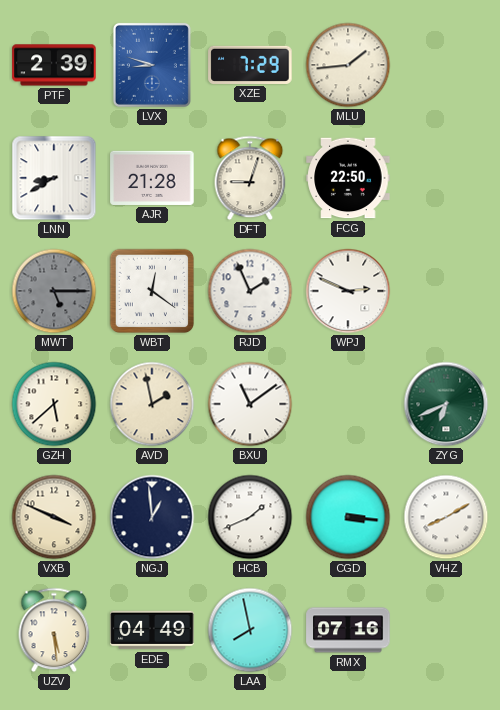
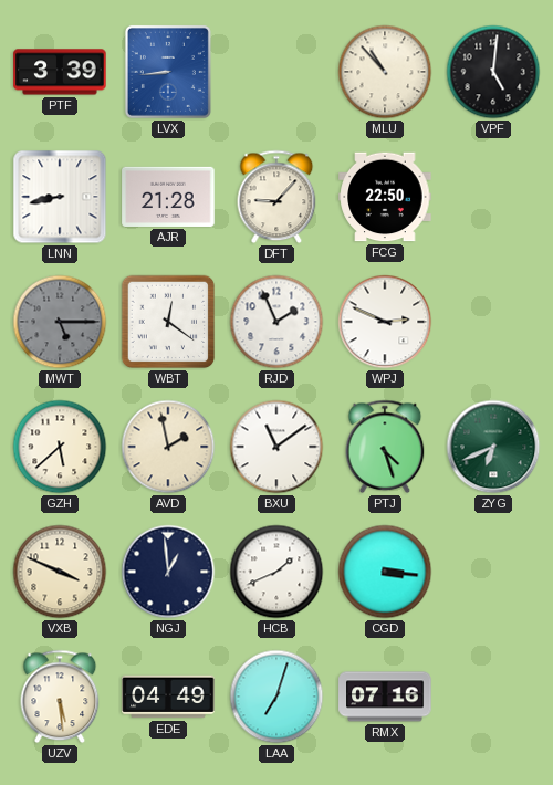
PTF: 2:39 -> 3:39 (60, 72)
LVX: 8:48 -> 8:44 (168, 72)
XZE: 7:29 -> none (250, 65)
MLU: 1:44 -> 10:53 (385, 72)
VPF: none -> 5:01 (493, 72)
LNN: 8:40 -> 8:43 (60, 197)
DFT: 9:03 -> 9:07 (276, 197)
PTJ: none -> 4:27 (385, 447)
VHZ: 8:10 -> none (446, 517)
LAA: 7:58 -> 7:03 (276, 697)
